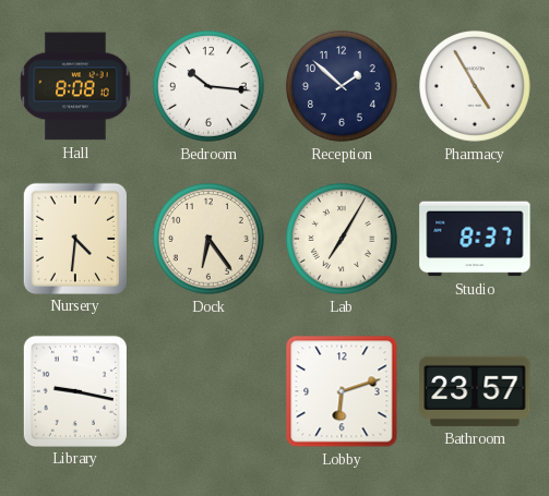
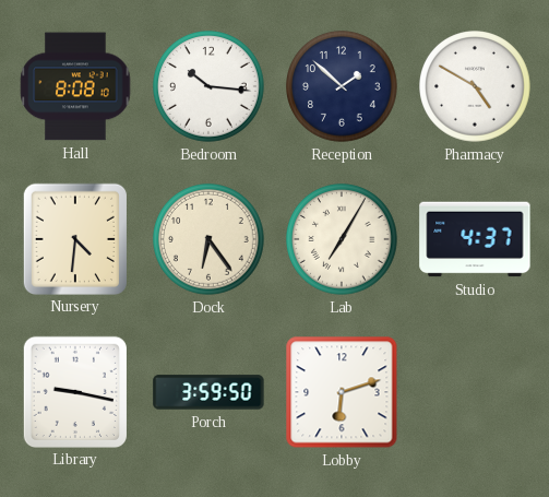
Pharmacy: 4:55 -> 4:50 (476, 87)
Studio: 8:37 -> 4:37 (475, 239)
Porch: none -> 3:59 (208, 392)
Bathroom: 23:57 -> none (475, 391)
